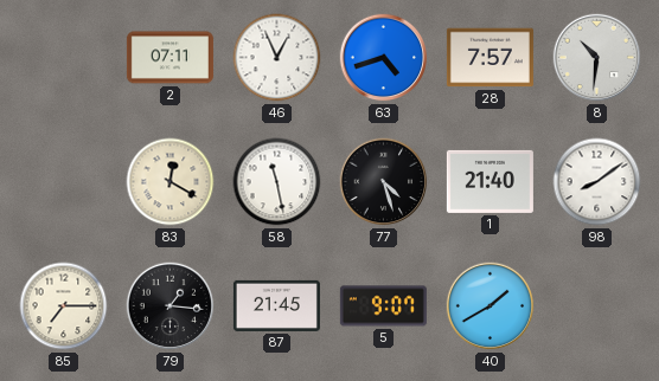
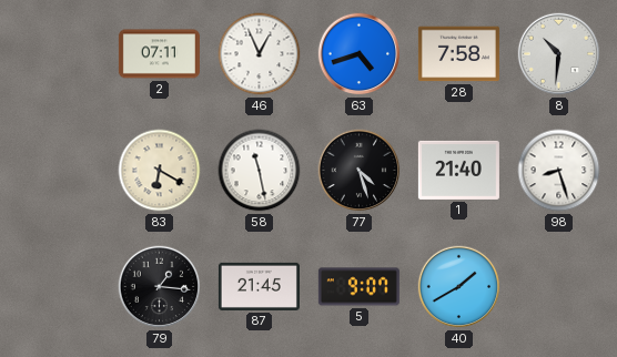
28: 7:57 -> 7:58 (458, 54)
83: 12:20 -> 6:20 (160, 171)
98: 8:09 -> 8:27 (559, 171)
85: 7:15 -> none (64, 306)
